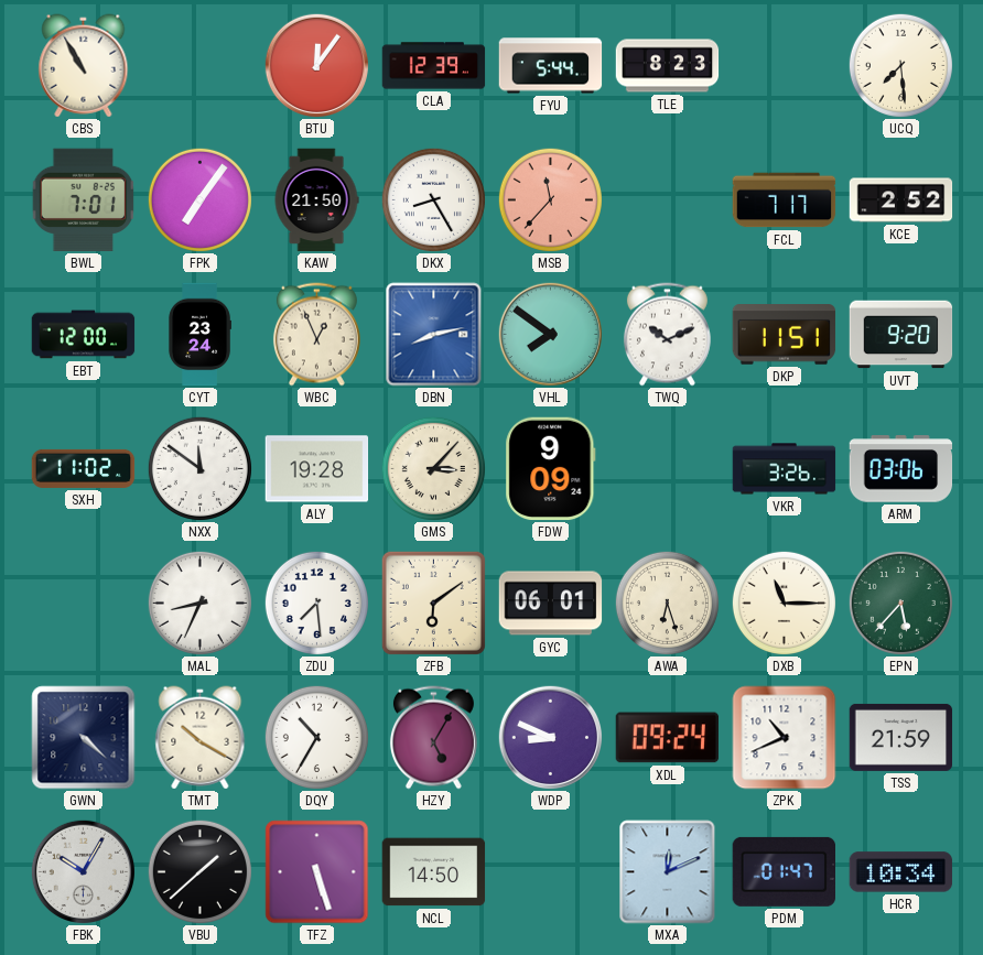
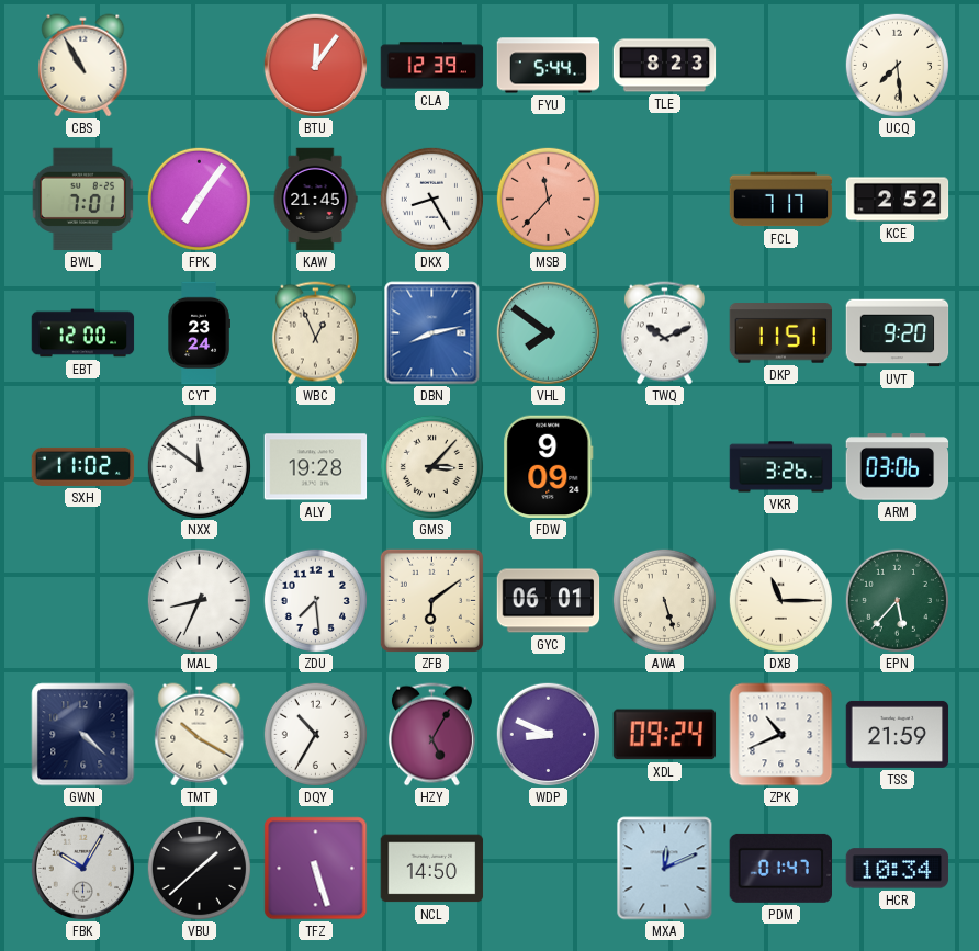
KAW: 21:50 -> 21:45 (315, 200)
AWA: 6:27 -> 5:27 (664, 600)
